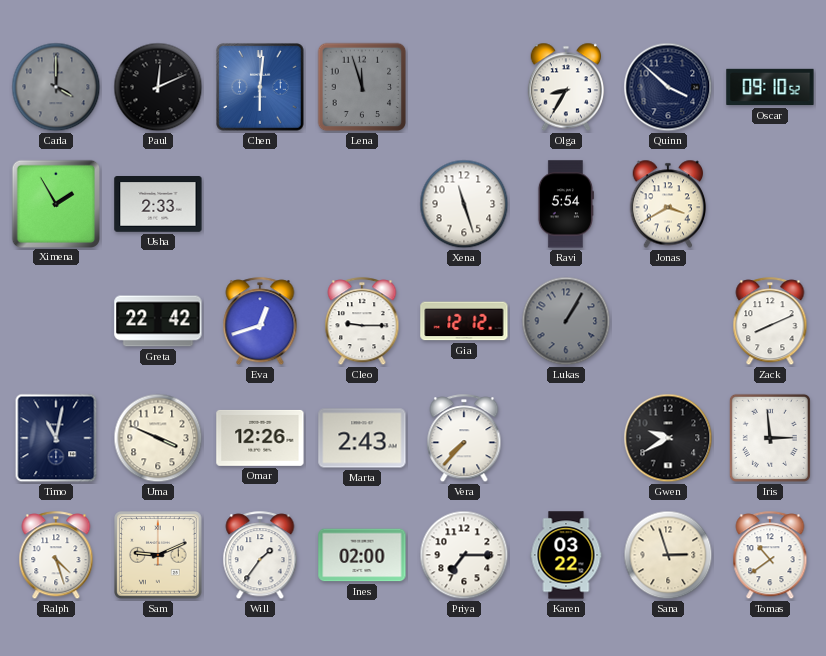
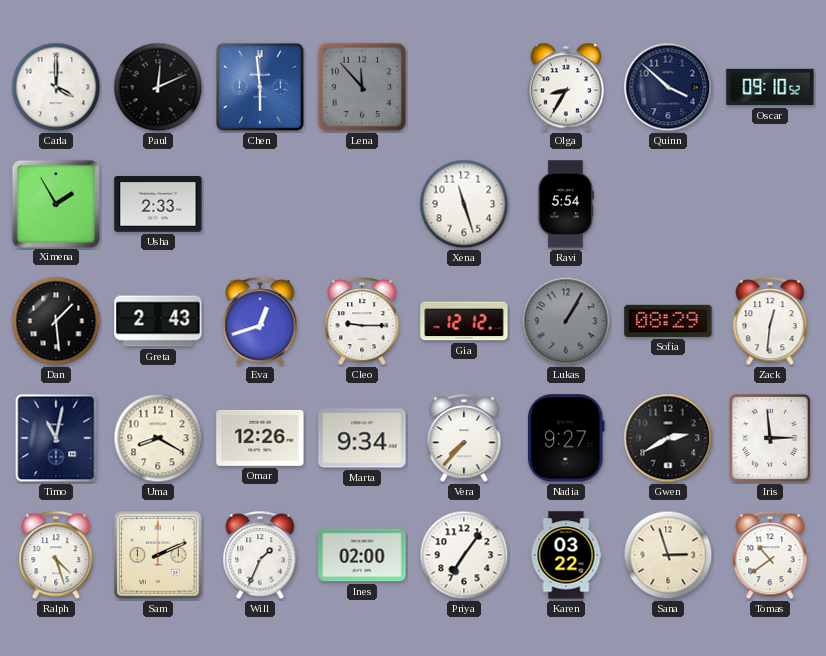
Carla dial: grey -> white (56, 87)
Chen: 6:01 -> 5:59 (260, 87)
Lena: 11:57 -> 11:53 (362, 87)
Jonas: 3:40 -> none (668, 204)
Dan: none -> 1:29 (56, 321)
Greta: 22:42 -> 2:43 (158, 321)
Sofia: none -> 08:29 (668, 321)
Zack: 8:11 -> 12:31 (770, 322)
Uma: 3:49 -> 8:20 (158, 438)
Marta: 2:43 -> 9:34 (362, 438)
Nadia: none -> 9:27 (566, 438)
Gwen: 9:40 -> 2:40 (668, 438)
Sam: 9:11 -> 2:11 (158, 555)
Will: 1:36 -> 1:34 (260, 556)
Priya: 7:15 -> 7:06 (464, 555)
